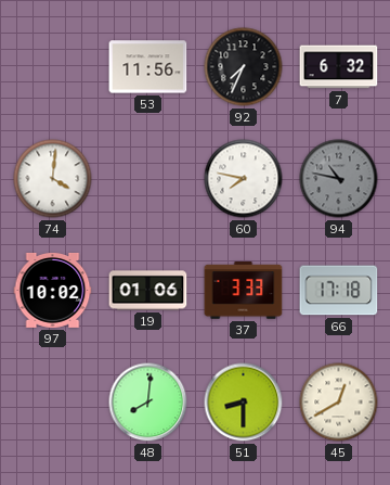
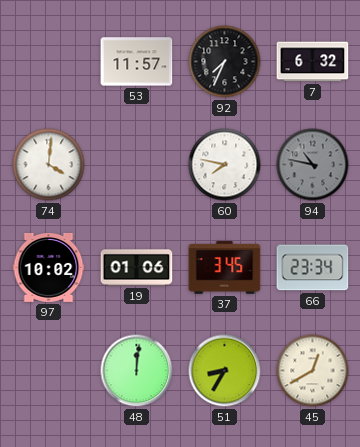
53: 11:56 -> 11:57 (137, 62)
37: 3:33 -> 3:45 (225, 268)
66: 17:18 -> 23:34 (313, 268)
48: 8:01 -> 12:01 (137, 371)
51: 8:30 -> 8:35 (225, 371)
